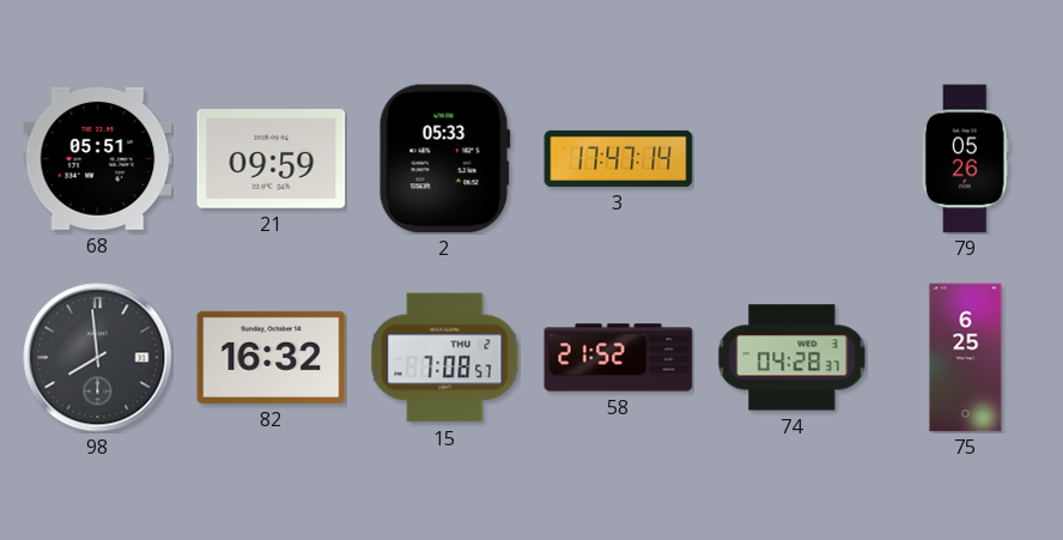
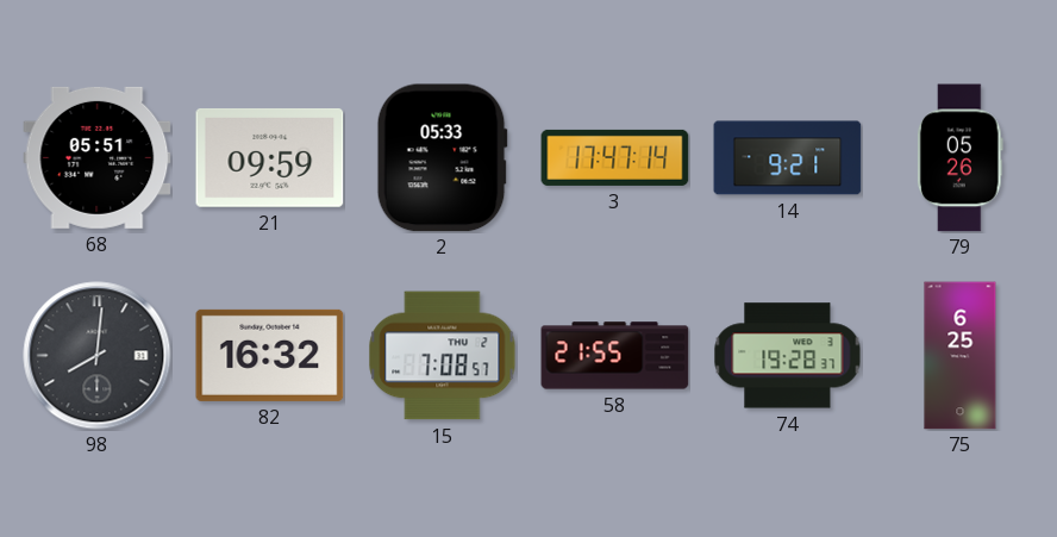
14: none -> 9:21 (788, 158)
98: 7:59 -> 8:01 (98, 356)
58: 21:52 -> 21:55 (615, 356)
74: 04:28 -> 19:28 (788, 356)
